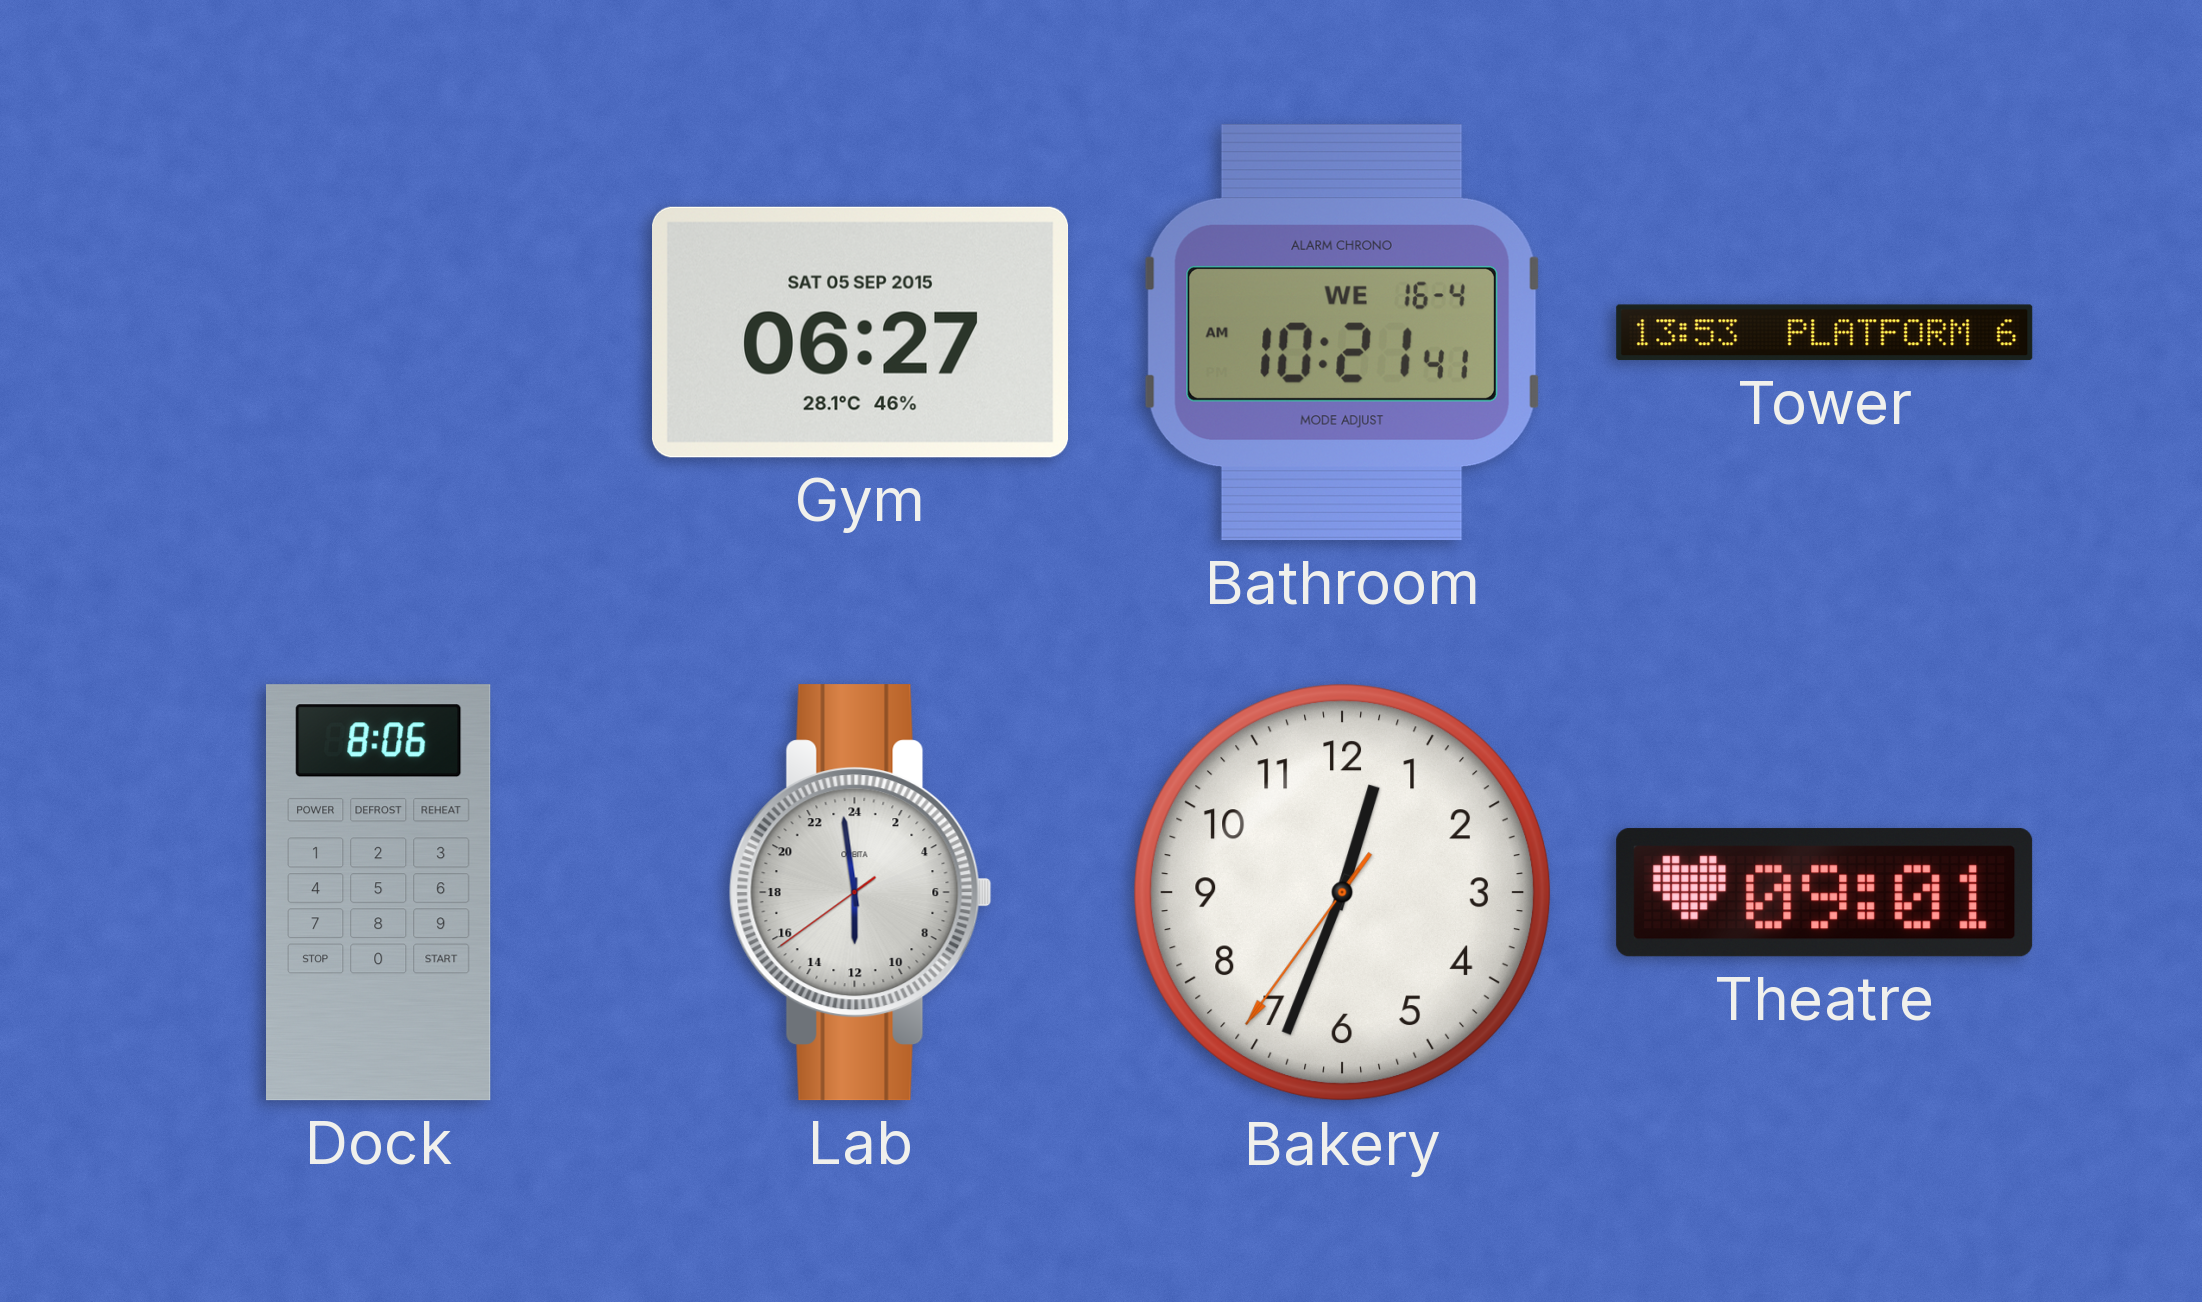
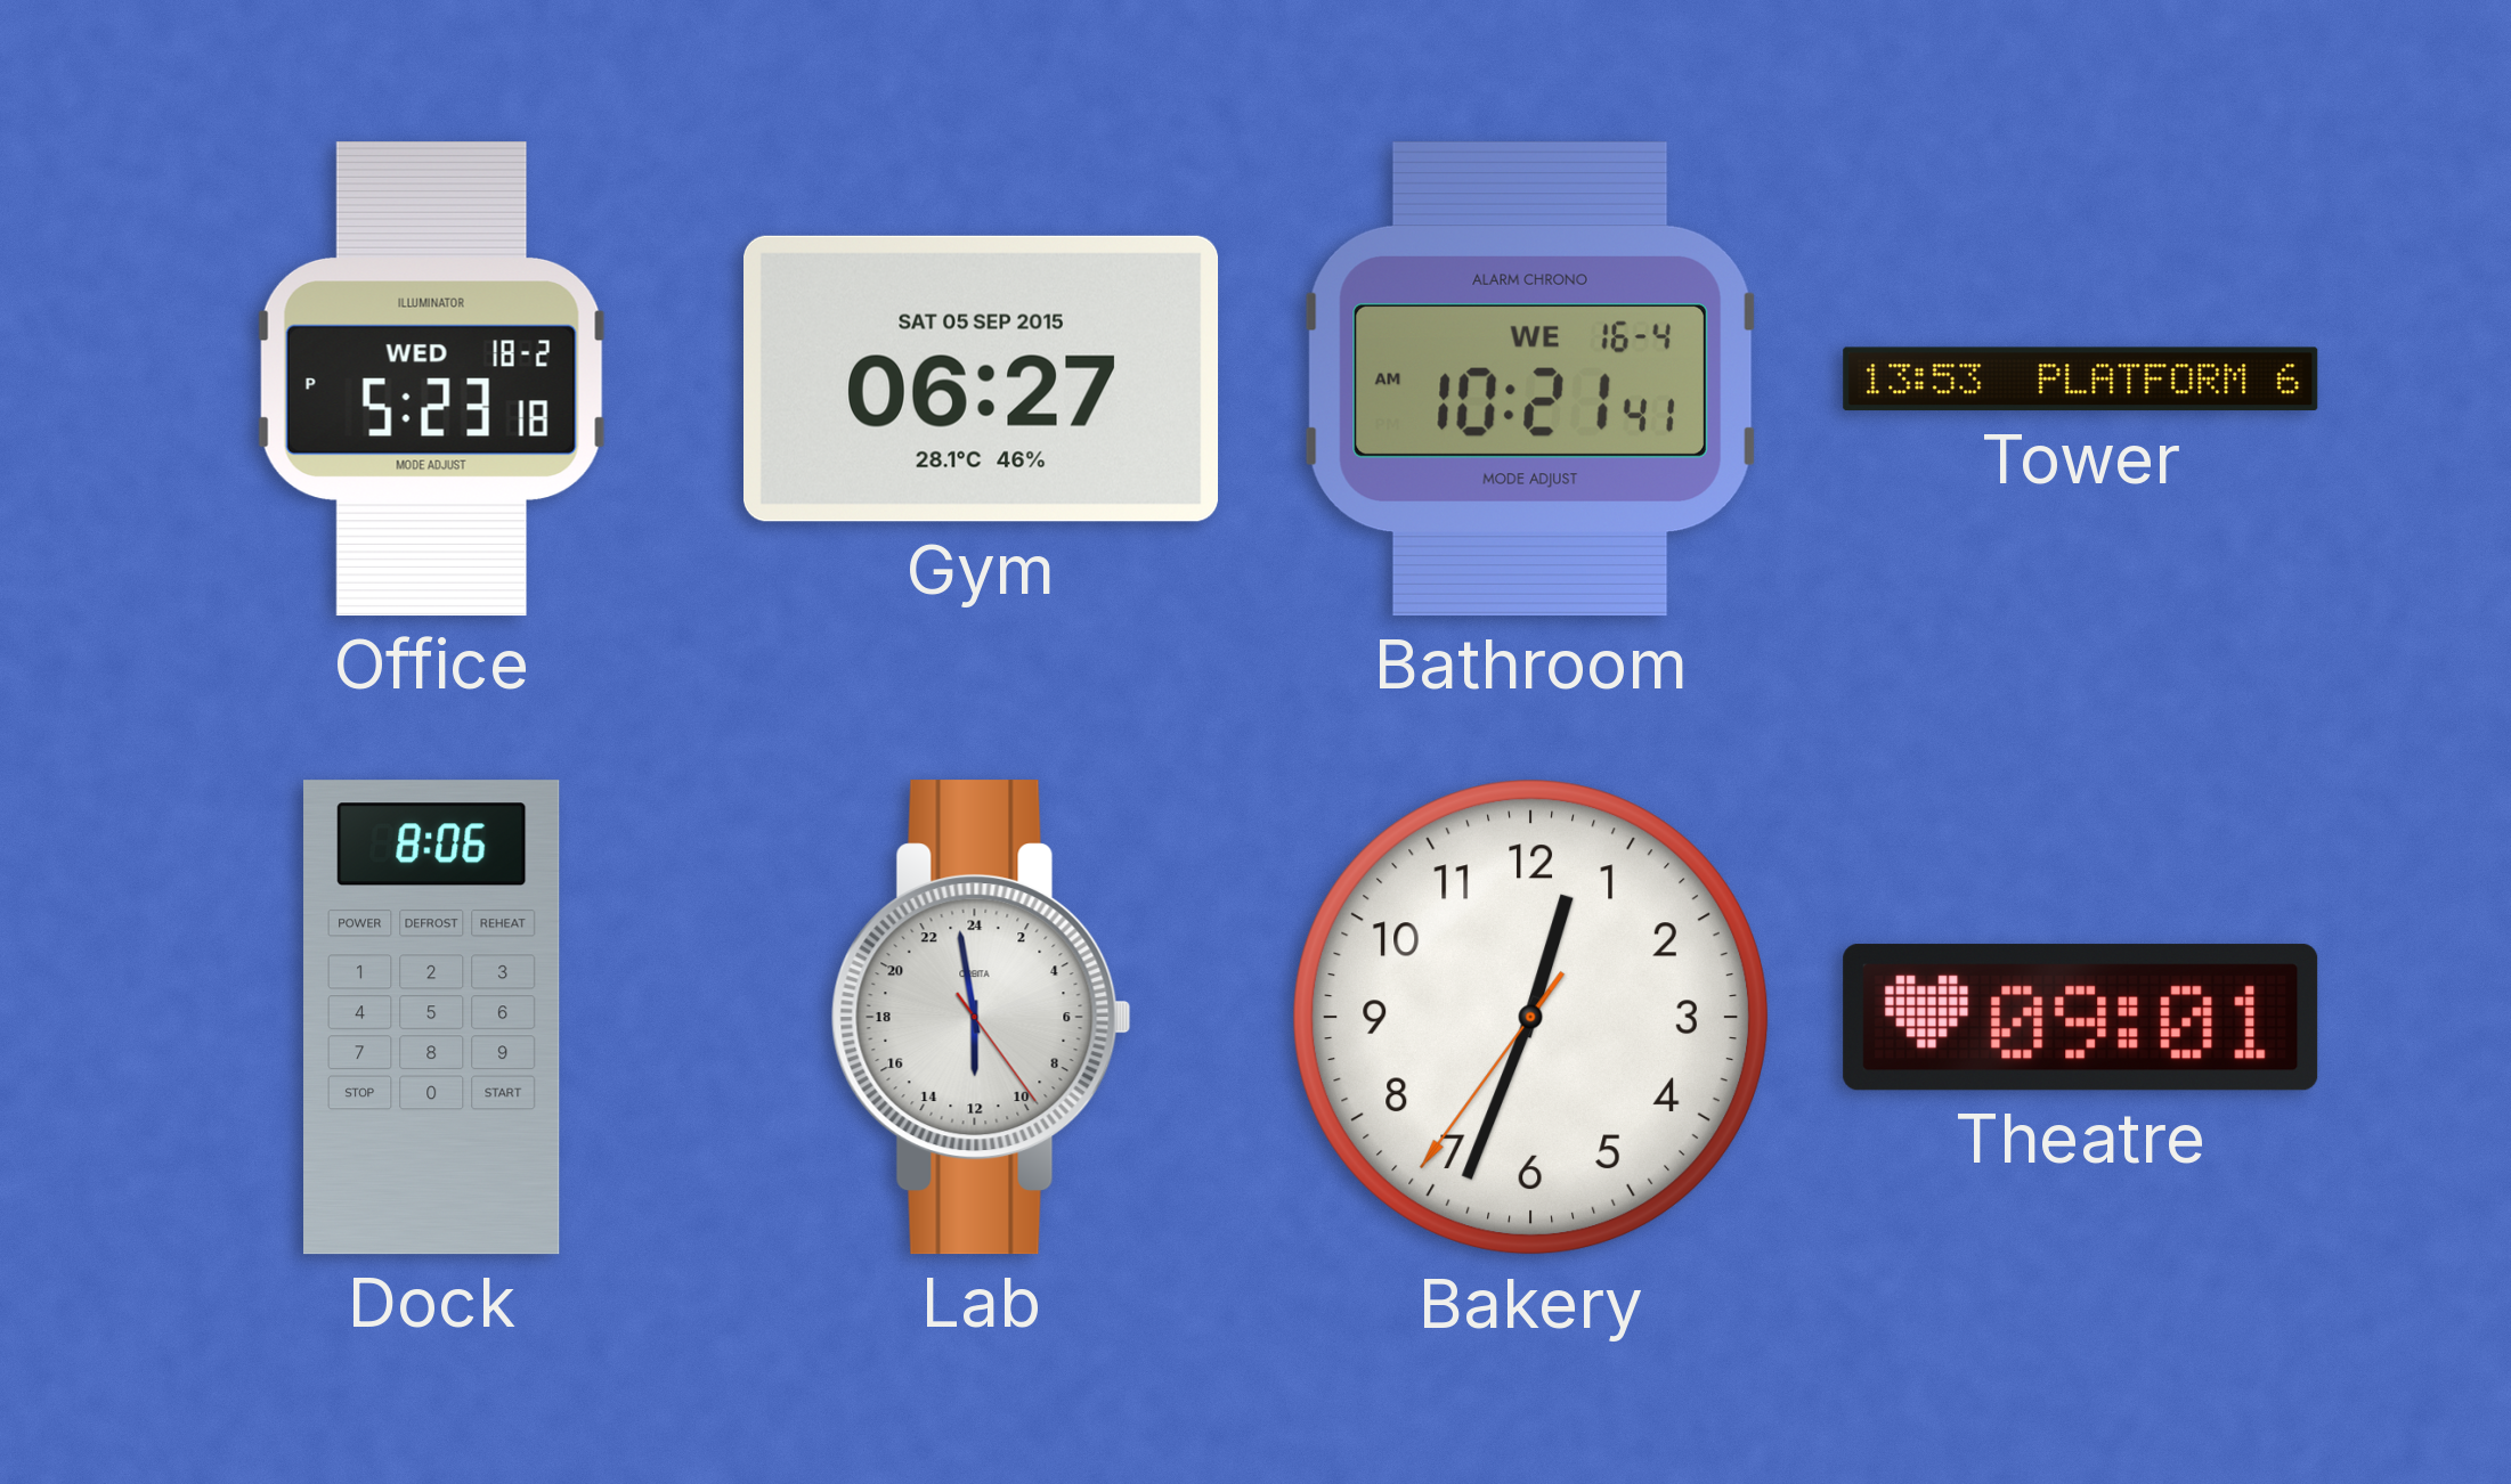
Office: none -> 5:23 (431, 380)
Lab: 11:58:39 -> 11:58:24 (981, 1018)
